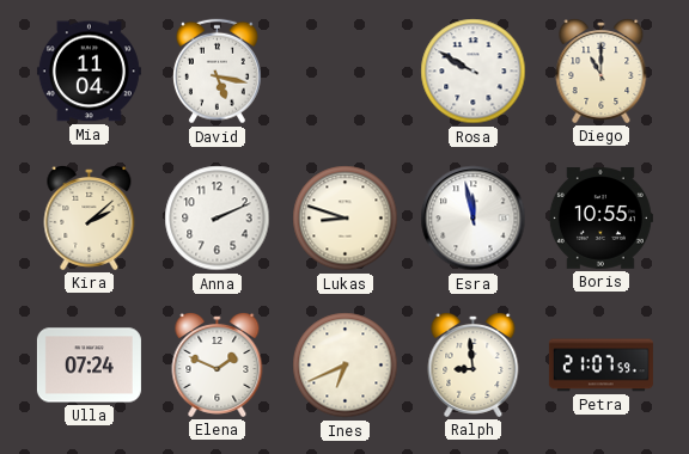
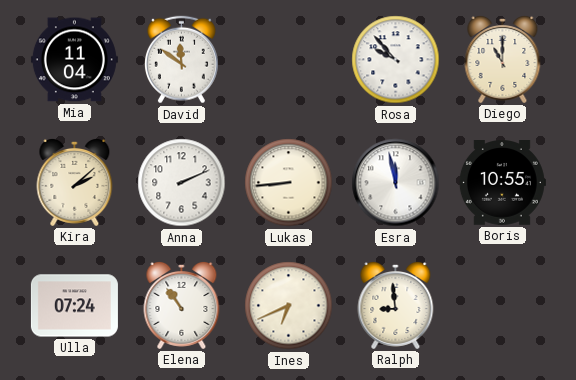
David: 5:17 -> 11:51 (181, 60)
Rosa: 9:50 -> 9:53 (396, 60)
Lukas: 8:48 -> 8:44 (289, 183)
Elena: 1:49 -> 10:54 (182, 305)
Petra: 21:07 -> none (600, 366)
